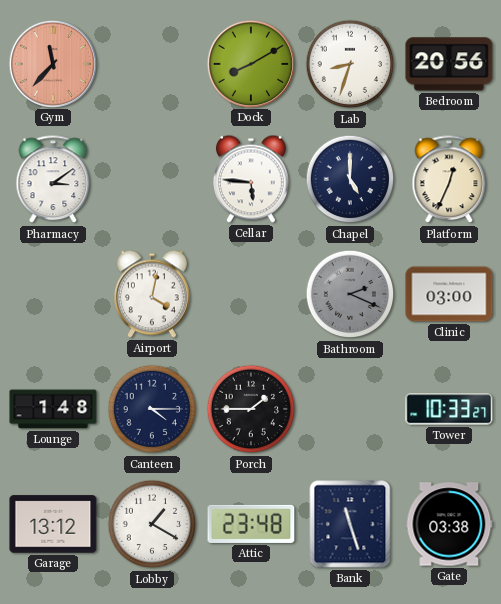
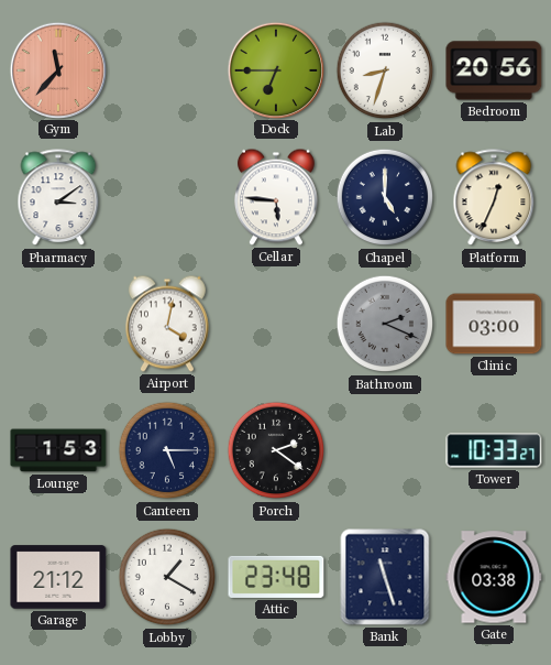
Dock: 8:10 -> 6:45 (275, 69)
Lounge: 1:48 -> 1:53 (58, 450)
Canteen: 4:15 -> 5:15 (167, 450)
Porch: 1:45 -> 2:21 (276, 450)
Garage: 13:12 -> 21:12 (58, 577)
